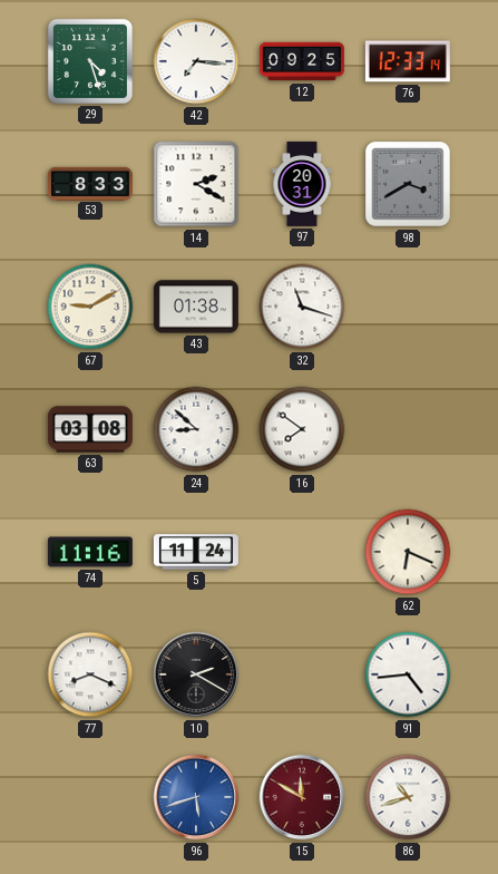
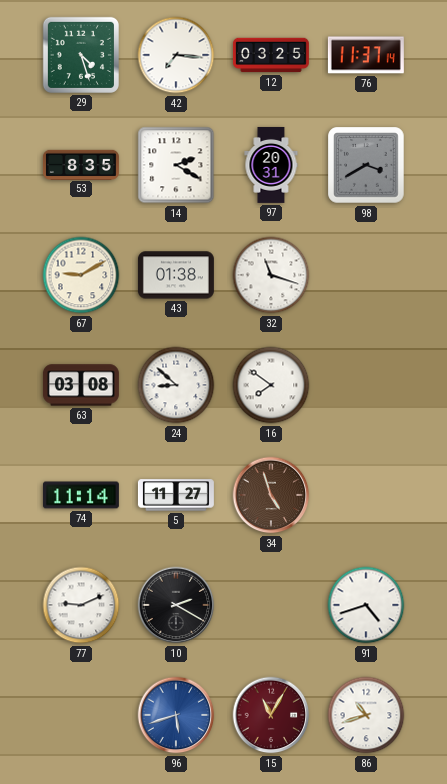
12: 09:25 -> 03:25 (271, 55)
76: 12:33 -> 11:37 (366, 55)
53: 8:33 -> 8:35 (81, 164)
74: 11:16 -> 11:14 (81, 495)
5: 11:24 -> 11:27 (176, 495)
34: none -> 4:57 (271, 495)
62: 6:19 -> none (408, 552)
77: 8:19 -> 9:11 (81, 605)
91: 4:44 -> 4:42 (366, 605)
15: 11:50 -> 11:05 (271, 715)
